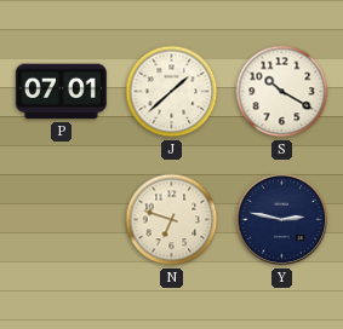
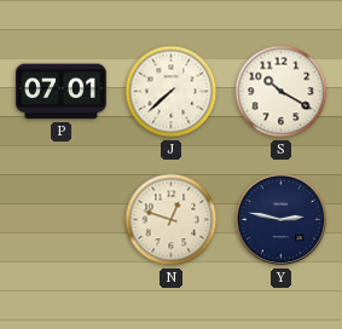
J: 1:38 -> 7:38 (172, 92)
N: 6:48 -> 12:48 (172, 220)
